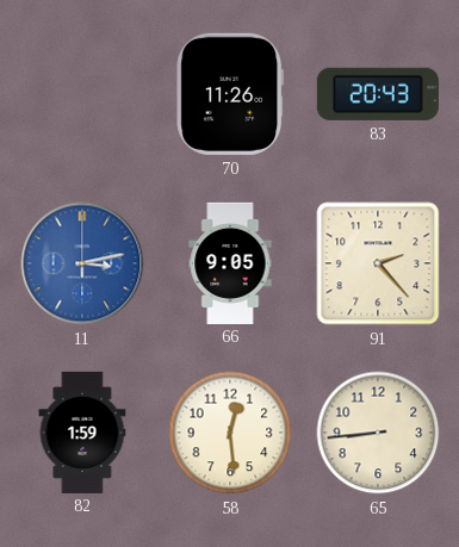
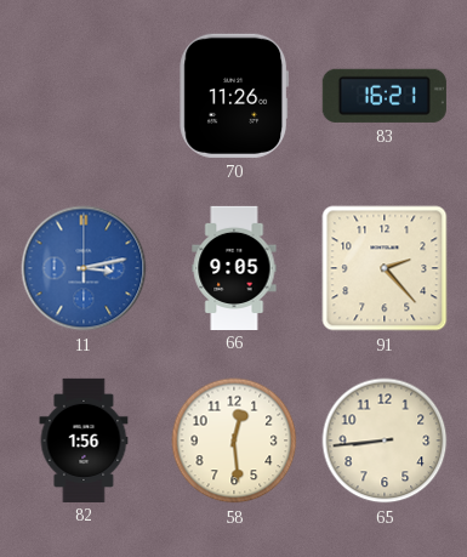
83: 20:43 -> 16:21 (385, 96)
82: 1:59 -> 1:56 (84, 439)
